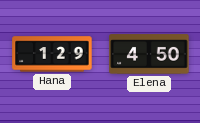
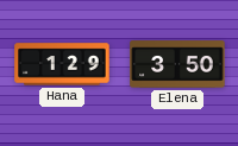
Elena: 4:50 -> 3:50 (177, 64)
